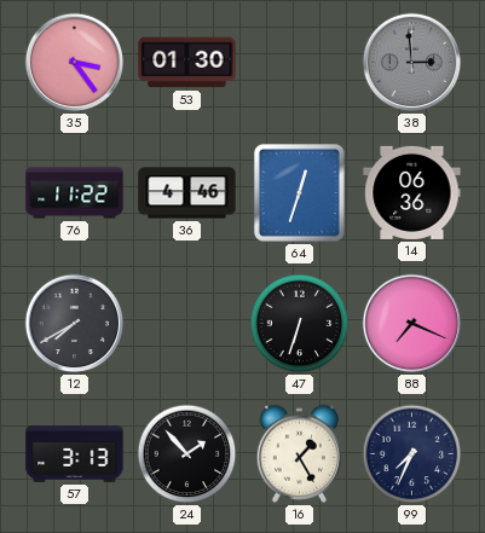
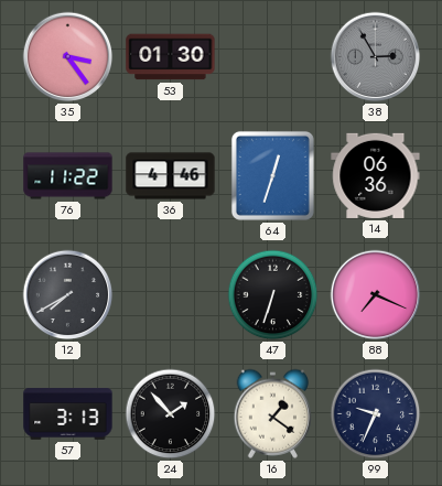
38: 2:59 -> 2:55 (376, 57)
16: 1:25 -> 1:21 (272, 413)
99: 7:34 -> 9:34 (376, 414)
